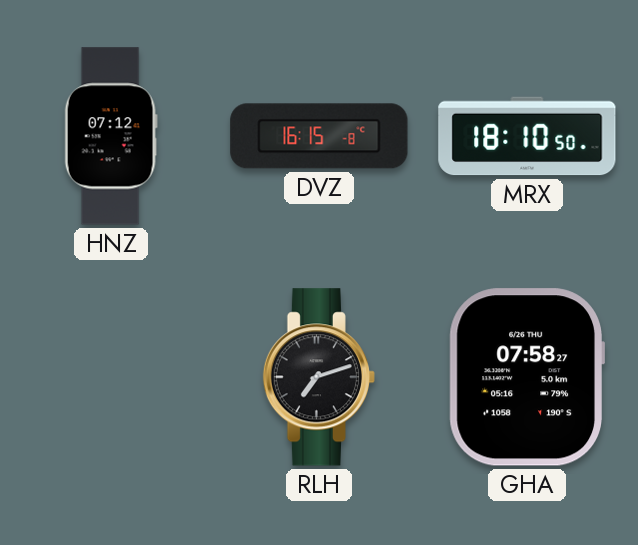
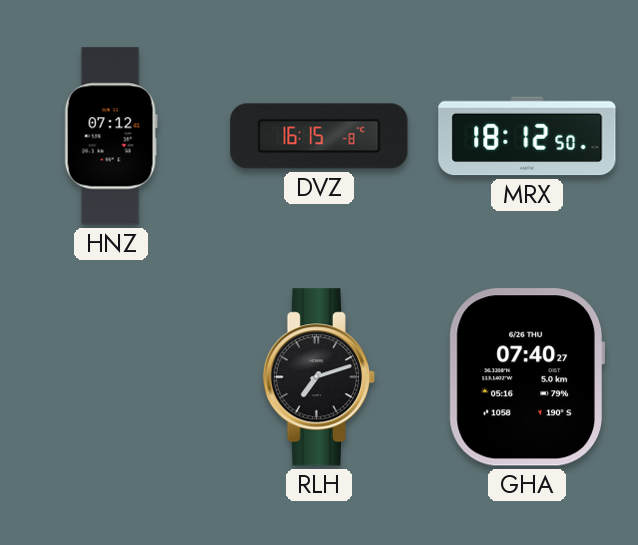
MRX: 18:10 -> 18:12 (527, 136)
GHA: 07:58 -> 07:40 (526, 377)
